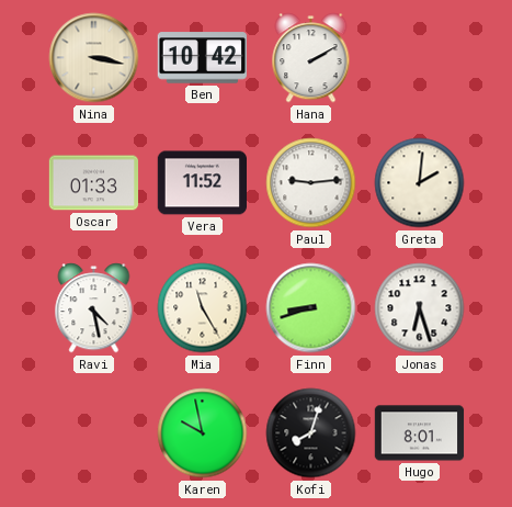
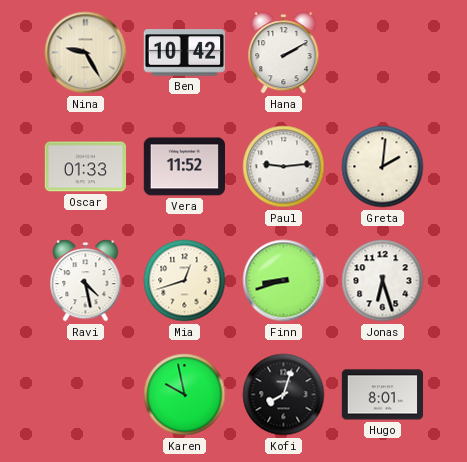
Nina: 3:17 -> 9:25 (86, 53)
Mia: 11:25 -> 12:42 (185, 281)
